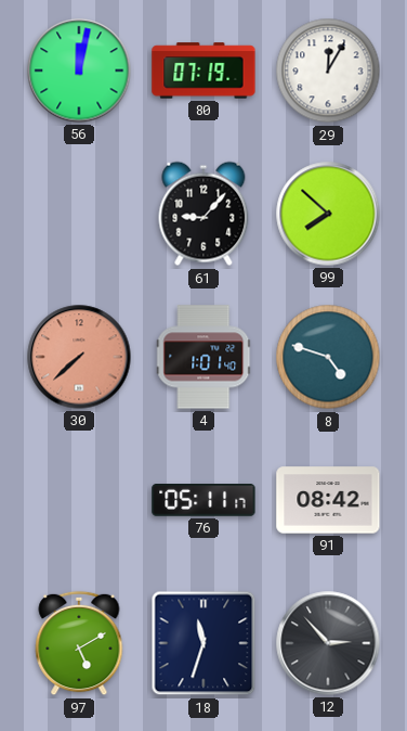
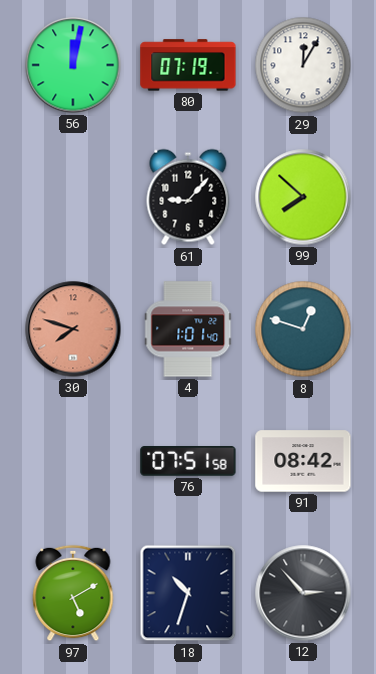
30: 7:38 -> 7:48 (73, 329)
8: 4:48 -> 12:48 (303, 329)
76: 05:11 -> 07:51 (188, 462)
18: 11:33 -> 10:33 (188, 593)
